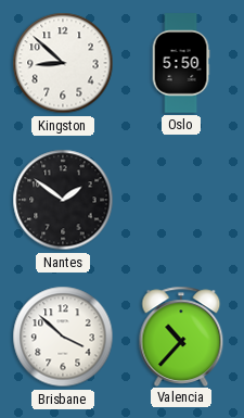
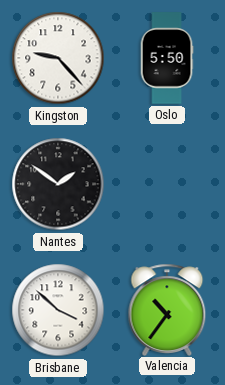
Kingston: 8:52 -> 9:23 (58, 58)
Valencia: 10:37 -> 10:36 (167, 309)
